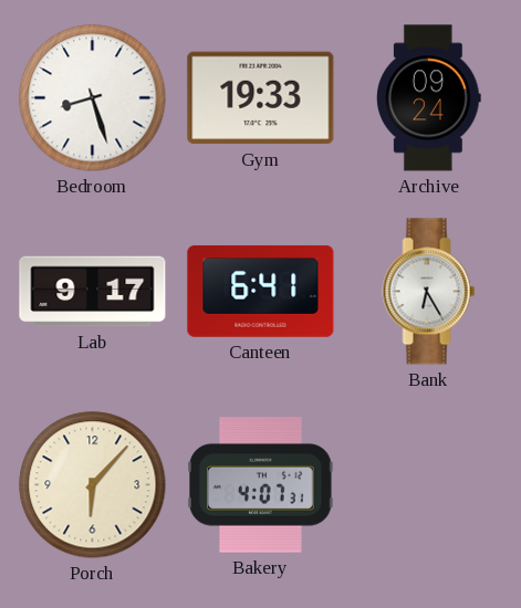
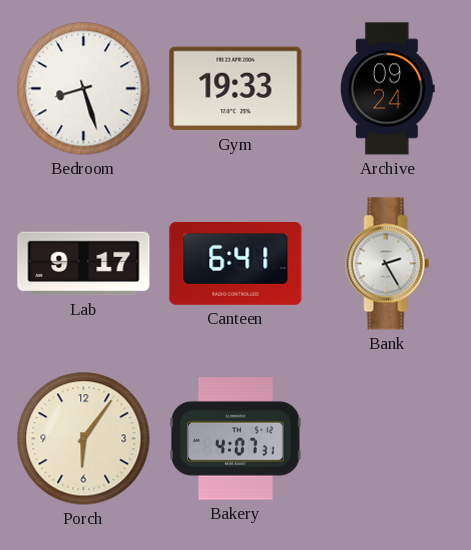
Bank: 6:25 -> 2:25 (388, 264)
Porch: 6:07 -> 6:06 (84, 439)
